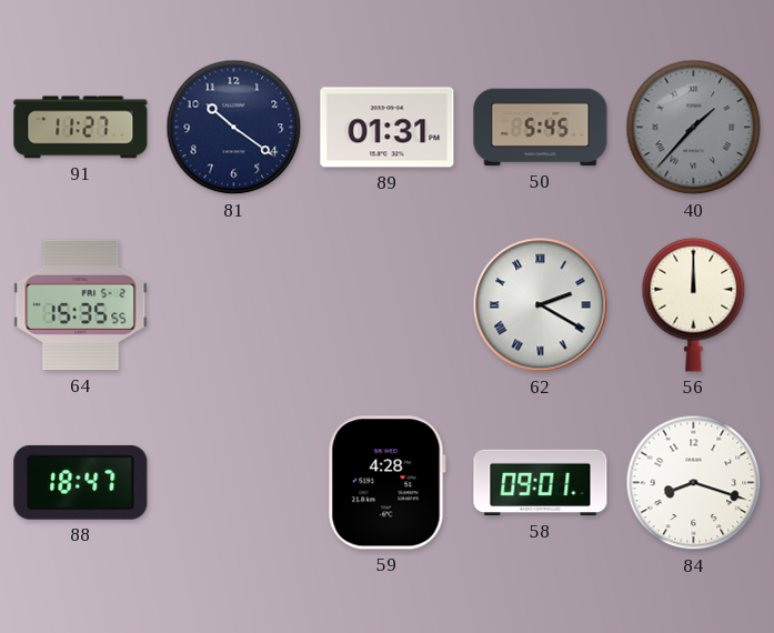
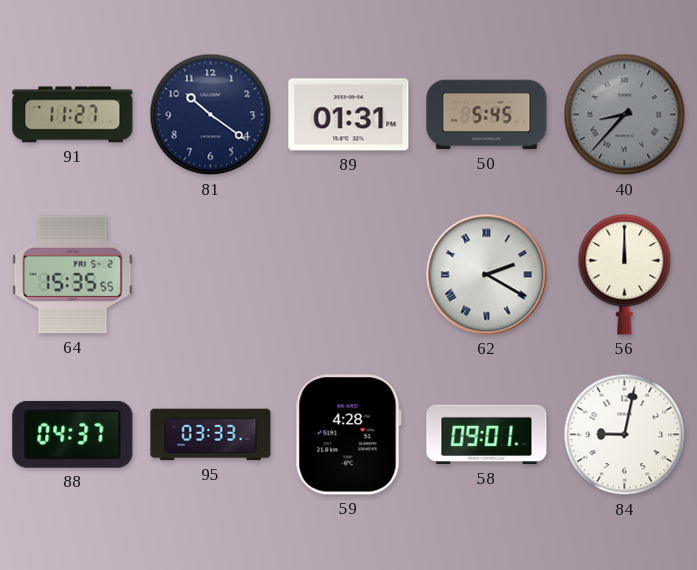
40: 1:37 -> 8:37 (625, 115)
88: 18:47 -> 04:37 (73, 434)
95: none -> 03:33 (211, 435)
84: 8:18 -> 9:02 (625, 435)
